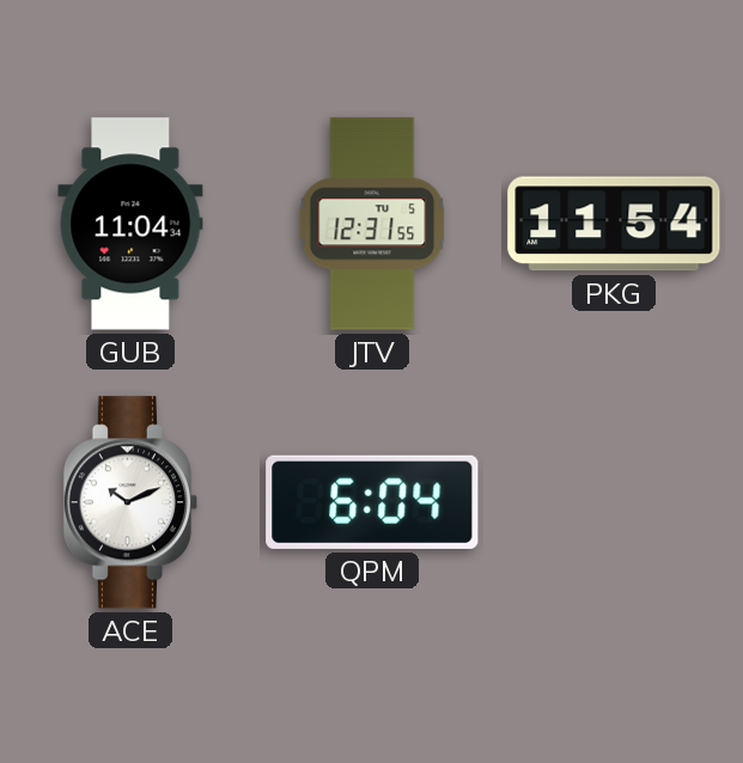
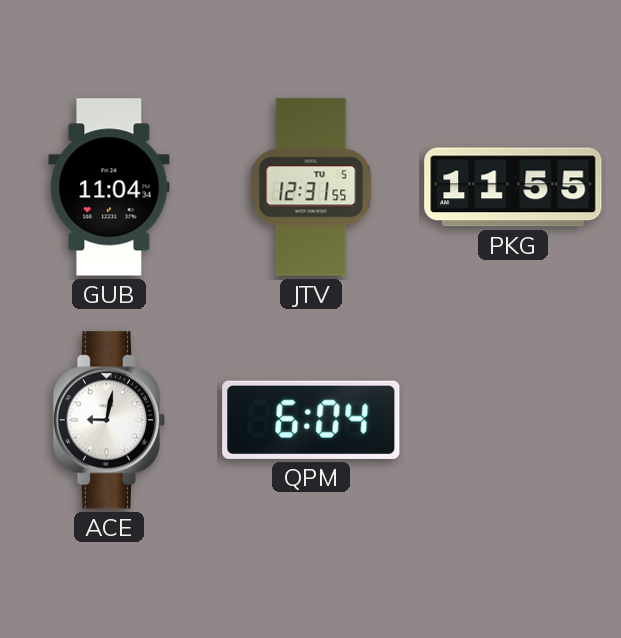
PKG: 11:54 -> 11:55 (513, 187)
ACE: 10:11 -> 9:02 (108, 420)
